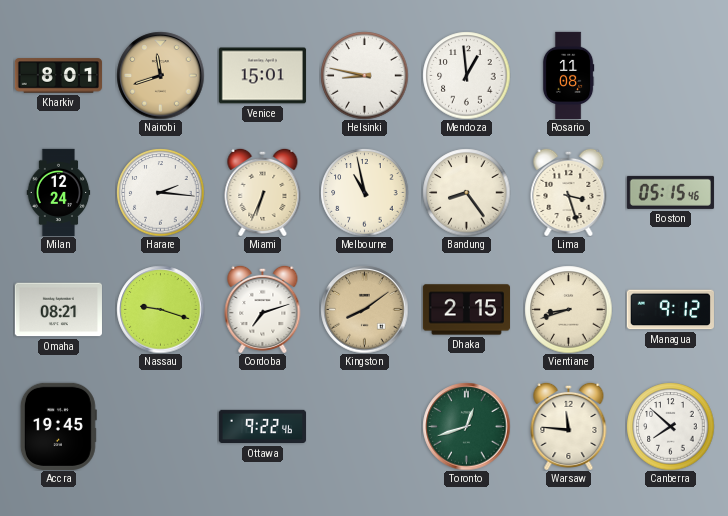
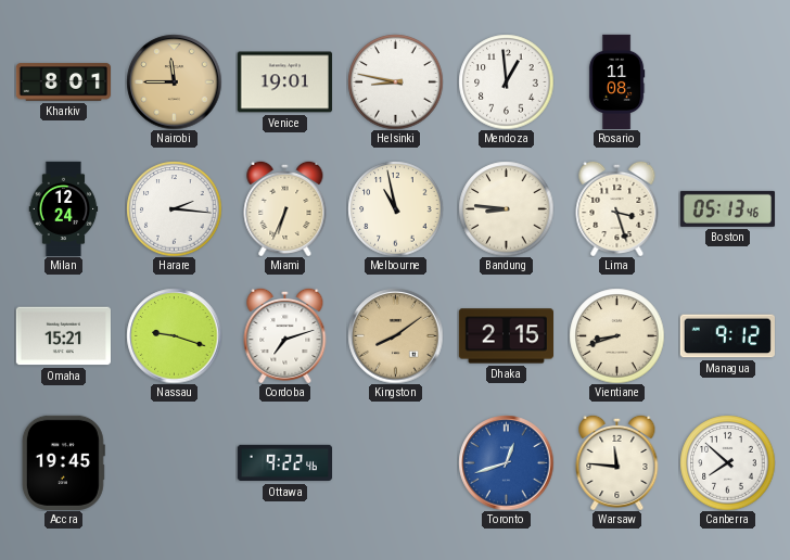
Nairobi: 11:42 -> 11:45 (174, 81)
Venice: 15:01 -> 19:01 (284, 82)
Bandung: 8:24 -> 8:46 (506, 208)
Boston: 05:15 -> 05:13 (727, 208)
Omaha: 08:21 -> 15:21 (63, 336)
Toronto dial: green -> blue (506, 462)
